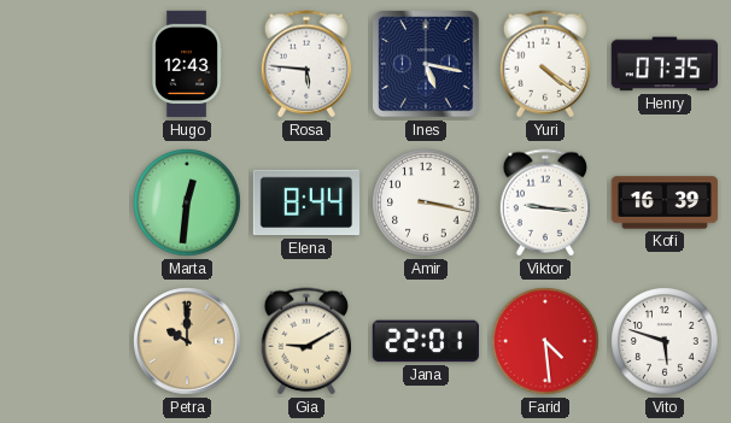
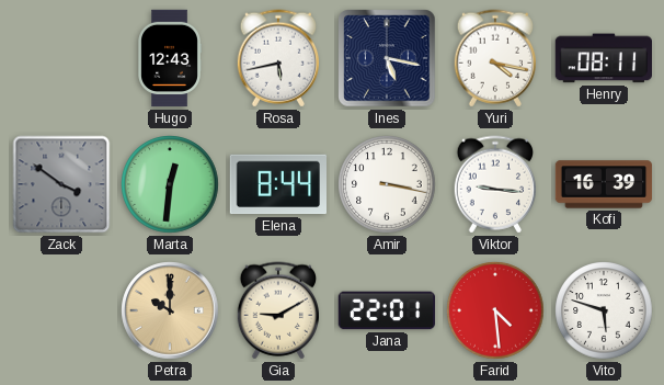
Rosa: 5:46 -> 5:43 (278, 58)
Yuri: 4:21 -> 4:17 (495, 58)
Henry: 07:35 -> 08:11 (603, 58)
Zack: none -> 3:51 (61, 184)
